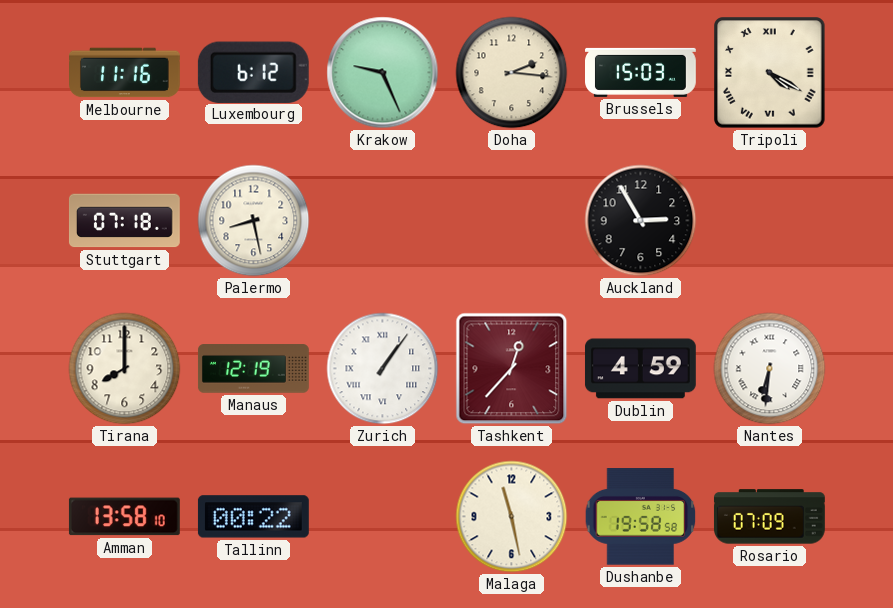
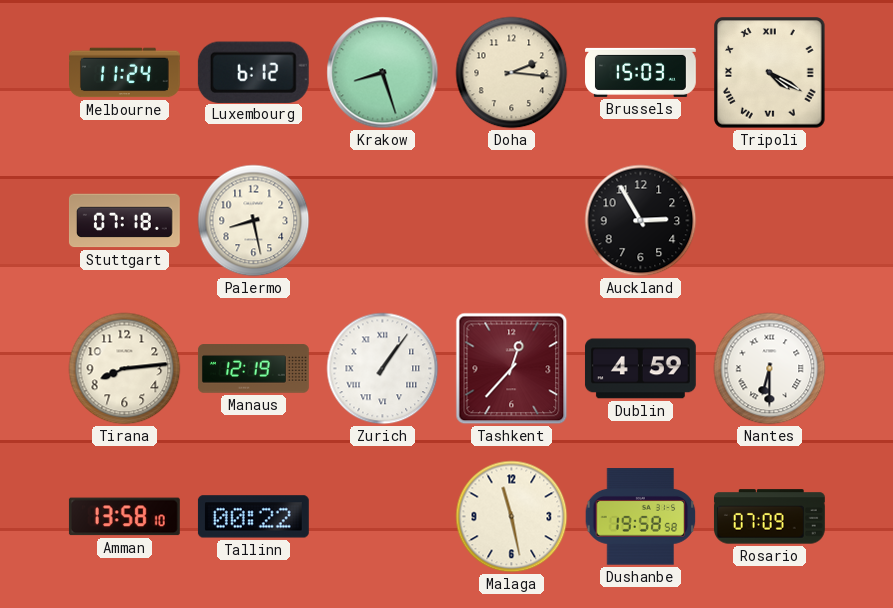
Melbourne: 11:16 -> 11:24 (125, 73)
Krakow: 9:26 -> 8:27 (383, 73)
Tirana: 8:00 -> 8:14 (125, 369)
Nantes: 6:31 -> 6:30 (770, 369)
